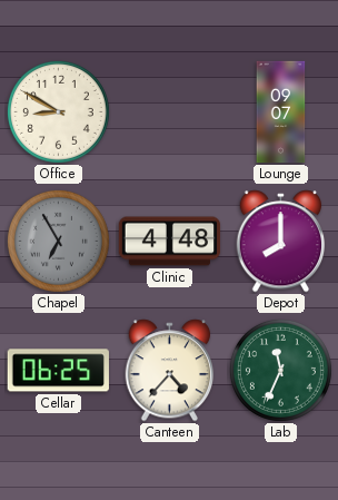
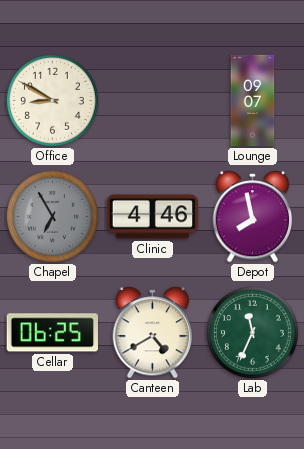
Clinic: 4:48 -> 4:46 (153, 217)
Depot: 8:00 -> 7:58 (253, 217)
Canteen: 4:37 -> 4:40 (153, 333)
